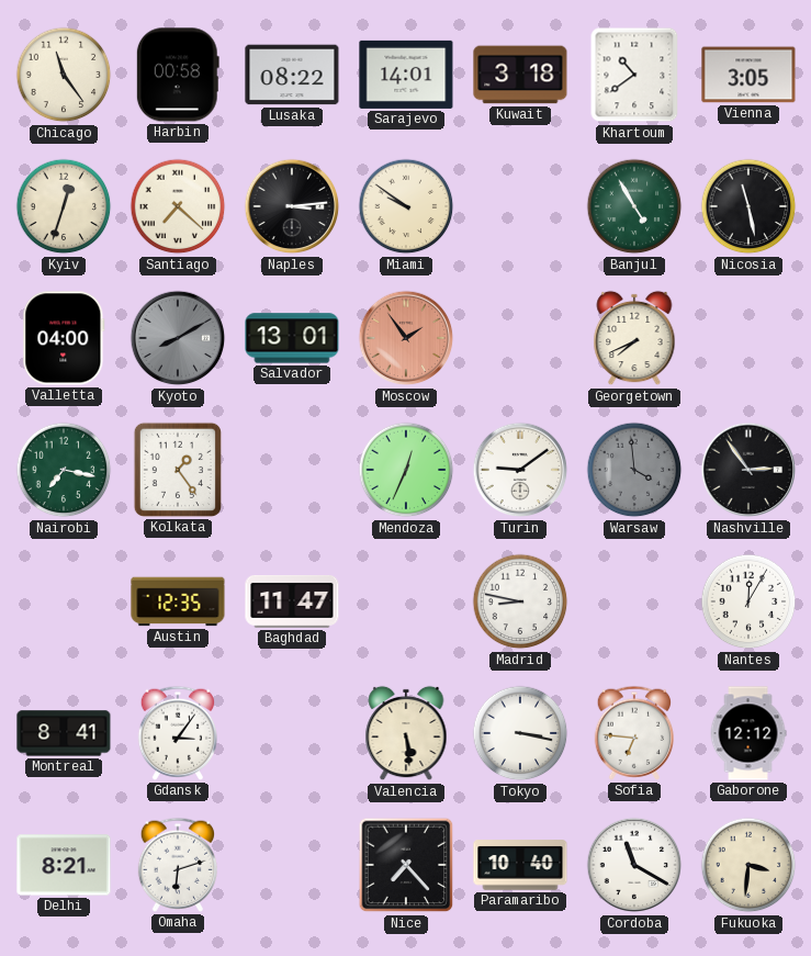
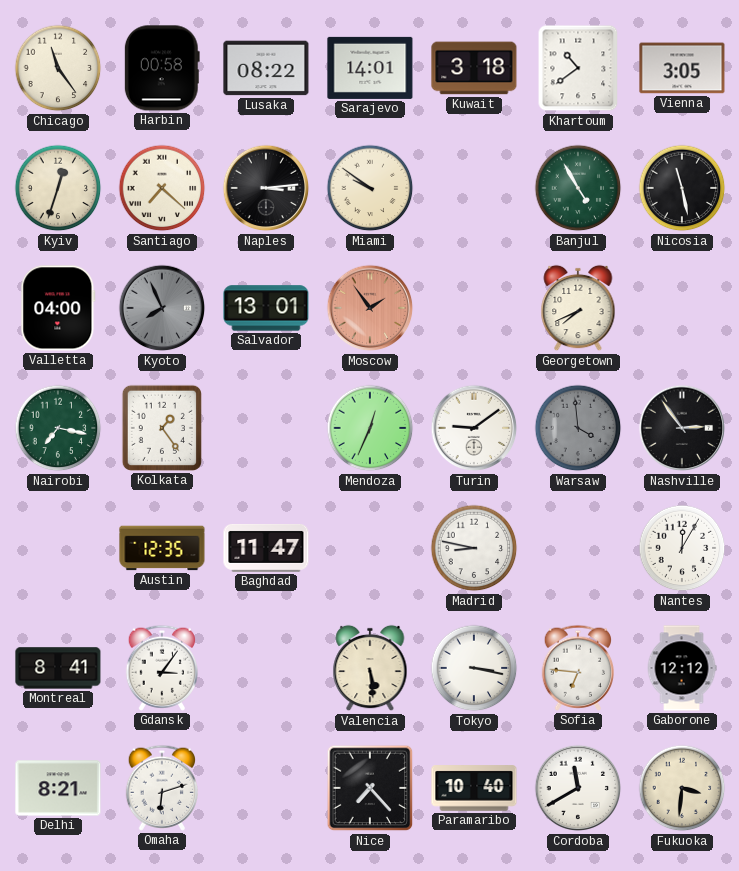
Kyoto: 8:10 -> 7:56 (162, 308)
Cordoba: 11:20 -> 11:40 (578, 788)
